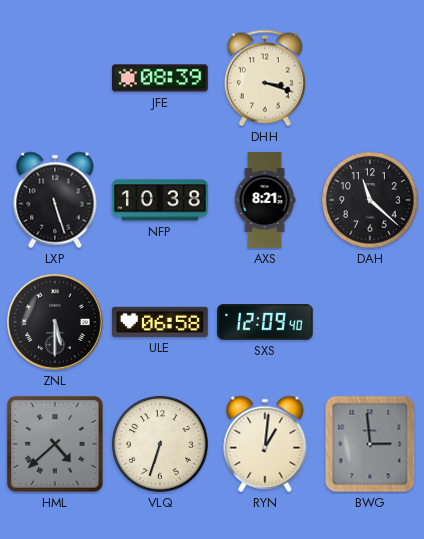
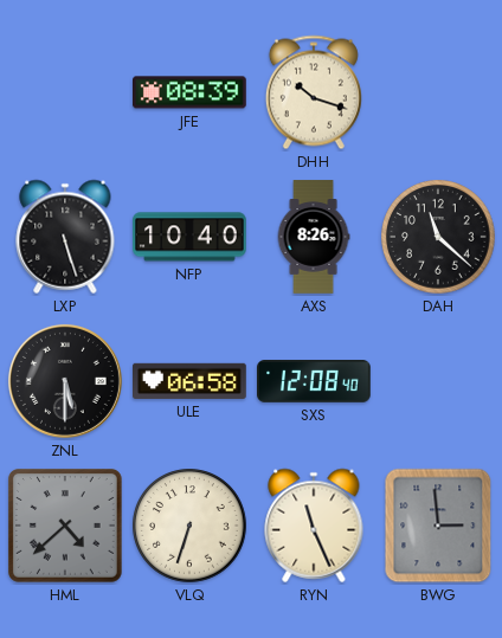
DHH: 3:18 -> 10:18 (314, 92)
NFP: 10:38 -> 10:40 (191, 237)
AXS: 8:21 -> 8:26 (314, 237)
SXS: 12:09 -> 12:08 (315, 382)
RYN: 1:01 -> 11:26 (314, 526)
